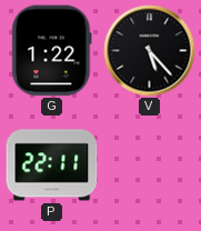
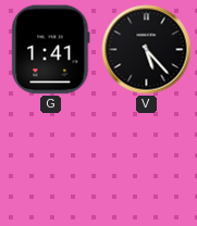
G: 1:22 -> 1:41 (51, 50)
P: 22:11 -> none (52, 165)
